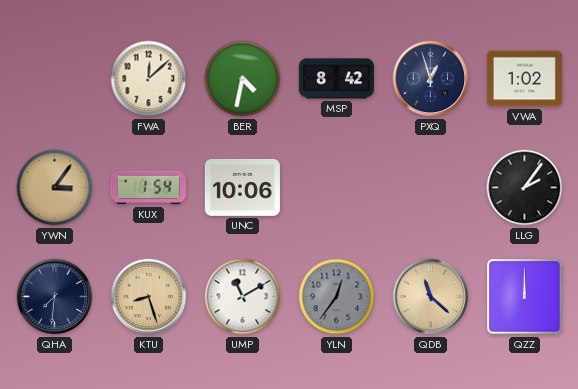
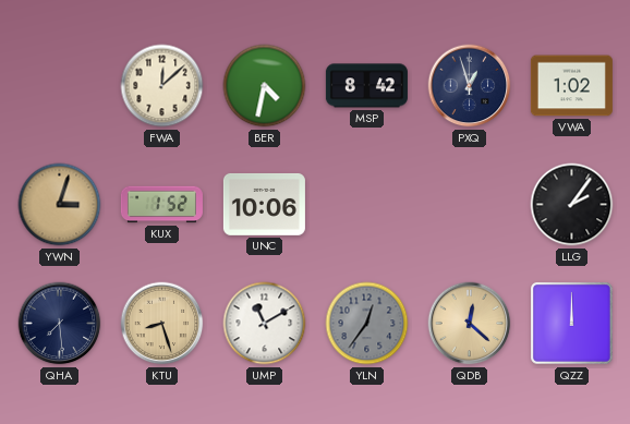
YWN: 3:06 -> 3:03 (60, 205)
KUX: 1:54 -> 1:52 (161, 205)
QHA: 7:31 -> 7:29 (60, 324)
QDB: 11:22 -> 12:22 (470, 324)
